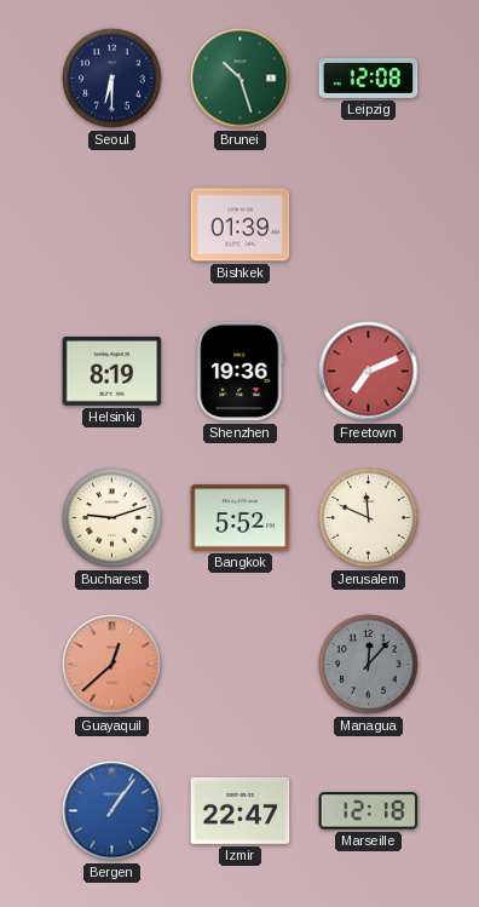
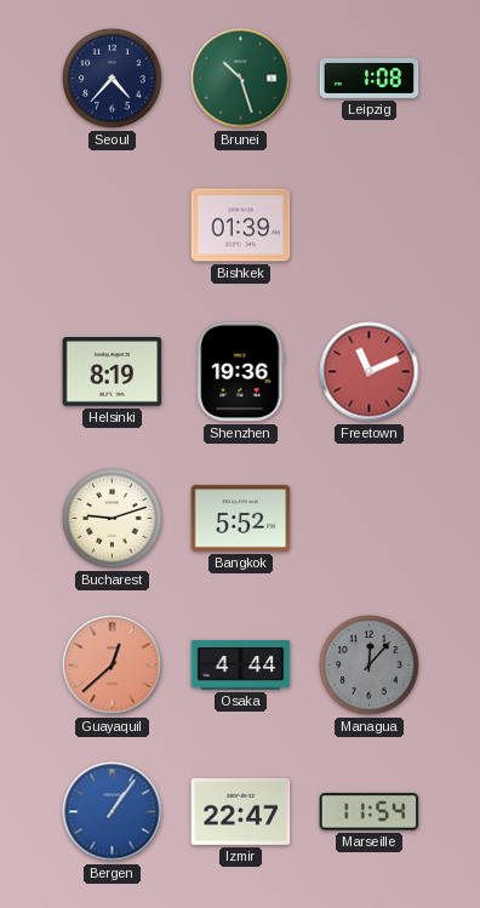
Seoul: 6:30 -> 4:37 (113, 79)
Leipzig: 12:08 -> 1:08 (370, 78)
Freetown: 7:11 -> 11:11 (370, 372)
Jerusalem: 11:49 -> none (369, 518)
Osaka: none -> 4:44 (241, 666)
Marseille: 12:18 -> 11:54 (370, 812)
